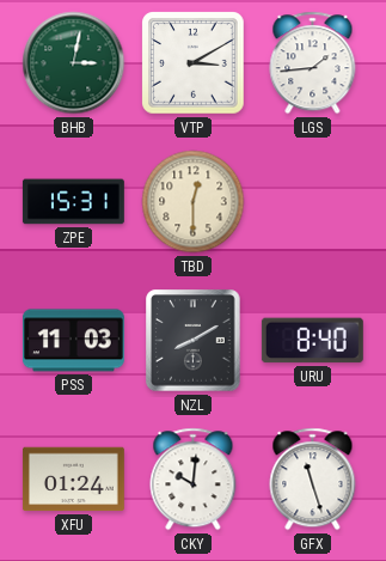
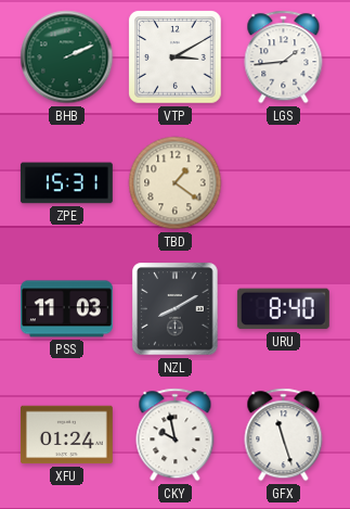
BHB: 3:02 -> 2:11 (67, 58)
TBD: 12:30 -> 1:21 (176, 183)
CKY: 10:01 -> 9:58 (176, 435)
